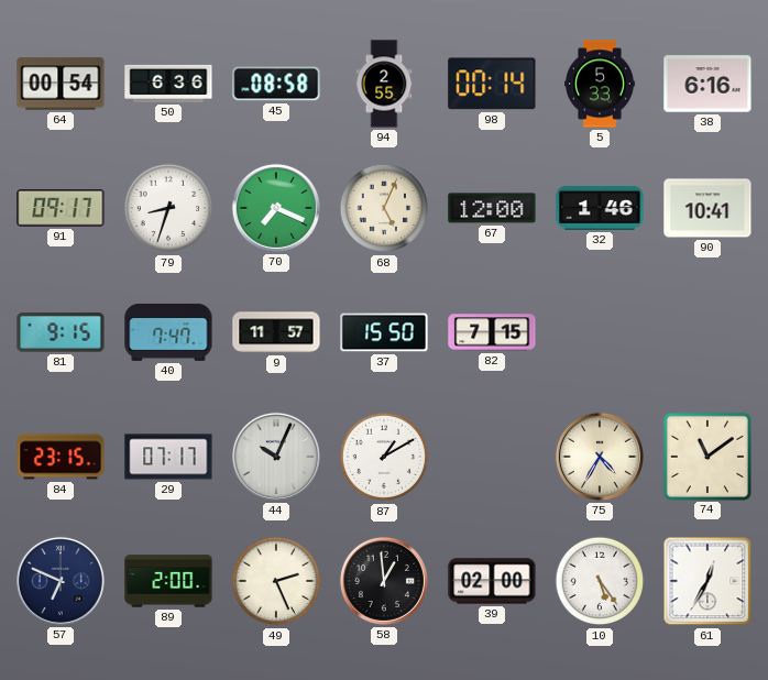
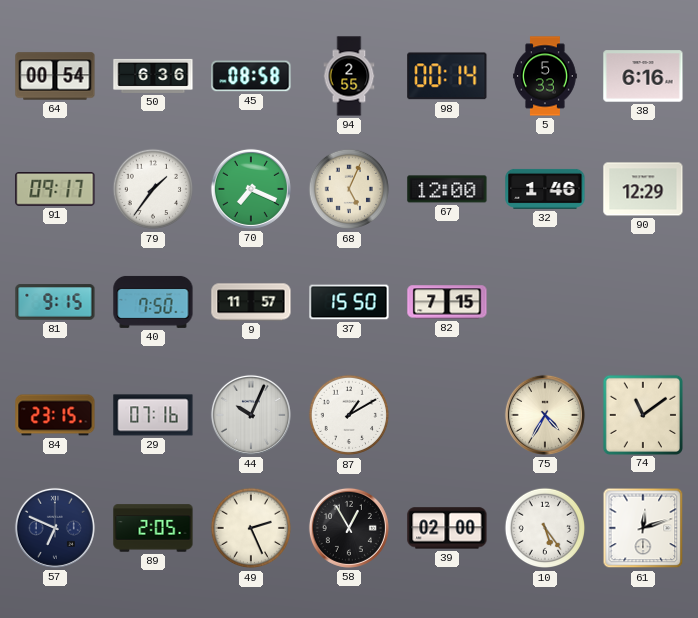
79: 8:33 -> 1:36 (153, 189)
90: 10:41 -> 12:29 (643, 189)
40: 7:47 -> 7:50 (153, 302)
29: 07:17 -> 07:16 (153, 415)
89: 2:00 -> 2:05 (153, 528)
58: 12:59 -> 12:55 (349, 528)
61: 12:35 -> 12:12 (643, 528)
